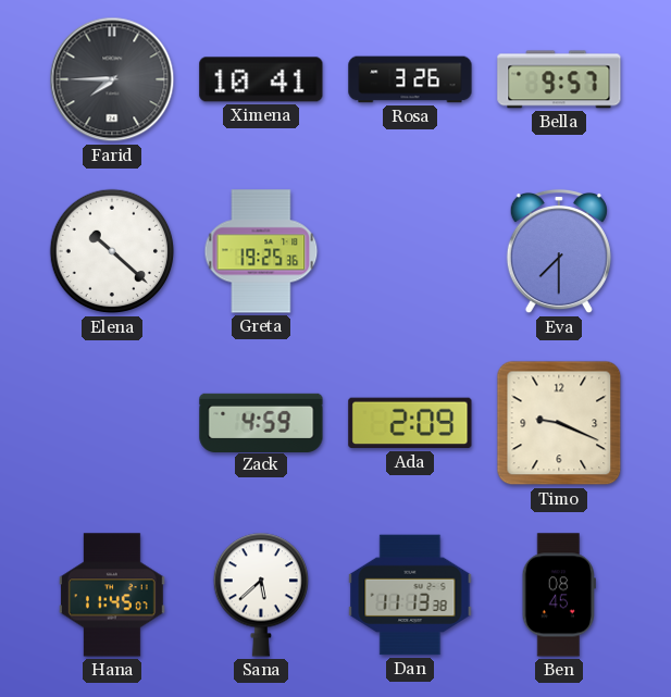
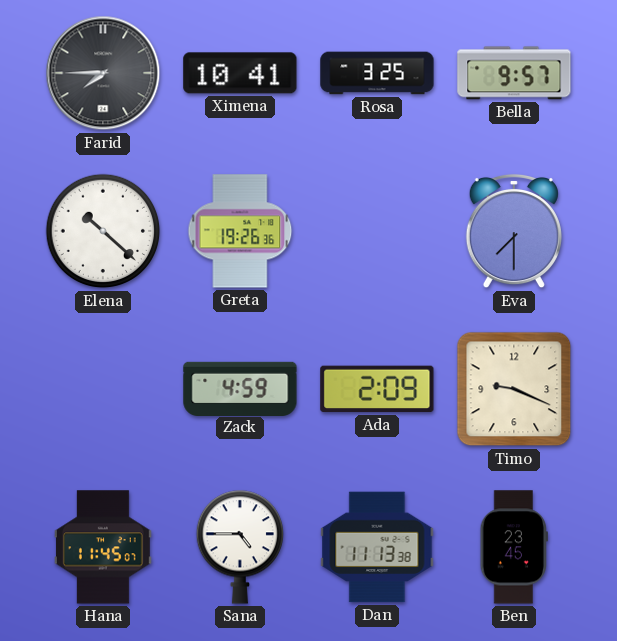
Rosa: 3:26 -> 3:25 (377, 73)
Greta: 19:25 -> 19:26 (240, 231)
Sana: 5:38 -> 4:45 (239, 547)
Ben: 08:45 -> 23:45 (514, 547)
